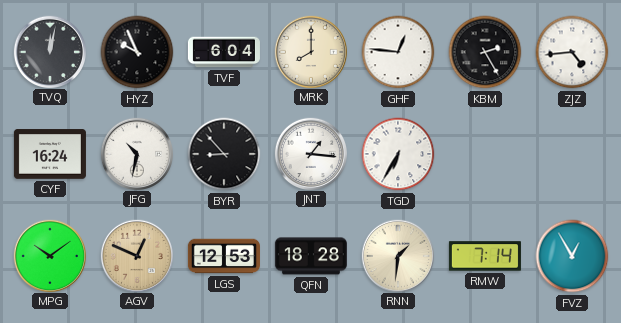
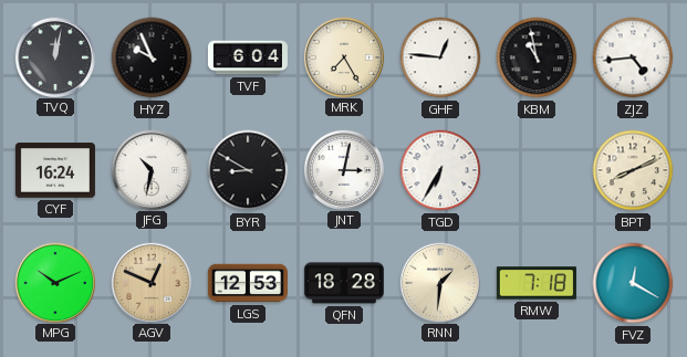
MRK: 8:00 -> 7:25 (343, 56)
KBM: 2:25 -> 10:58 (537, 57)
BYR: 8:53 -> 8:50 (248, 170)
JNT: 1:16 -> 3:02 (343, 169)
BPT: none -> 8:11 (633, 170)
MPG: 10:09 -> 10:11 (54, 282)
RMW: 7:14 -> 7:18 (537, 283)
FVZ: 12:55 -> 12:20 (633, 283)
